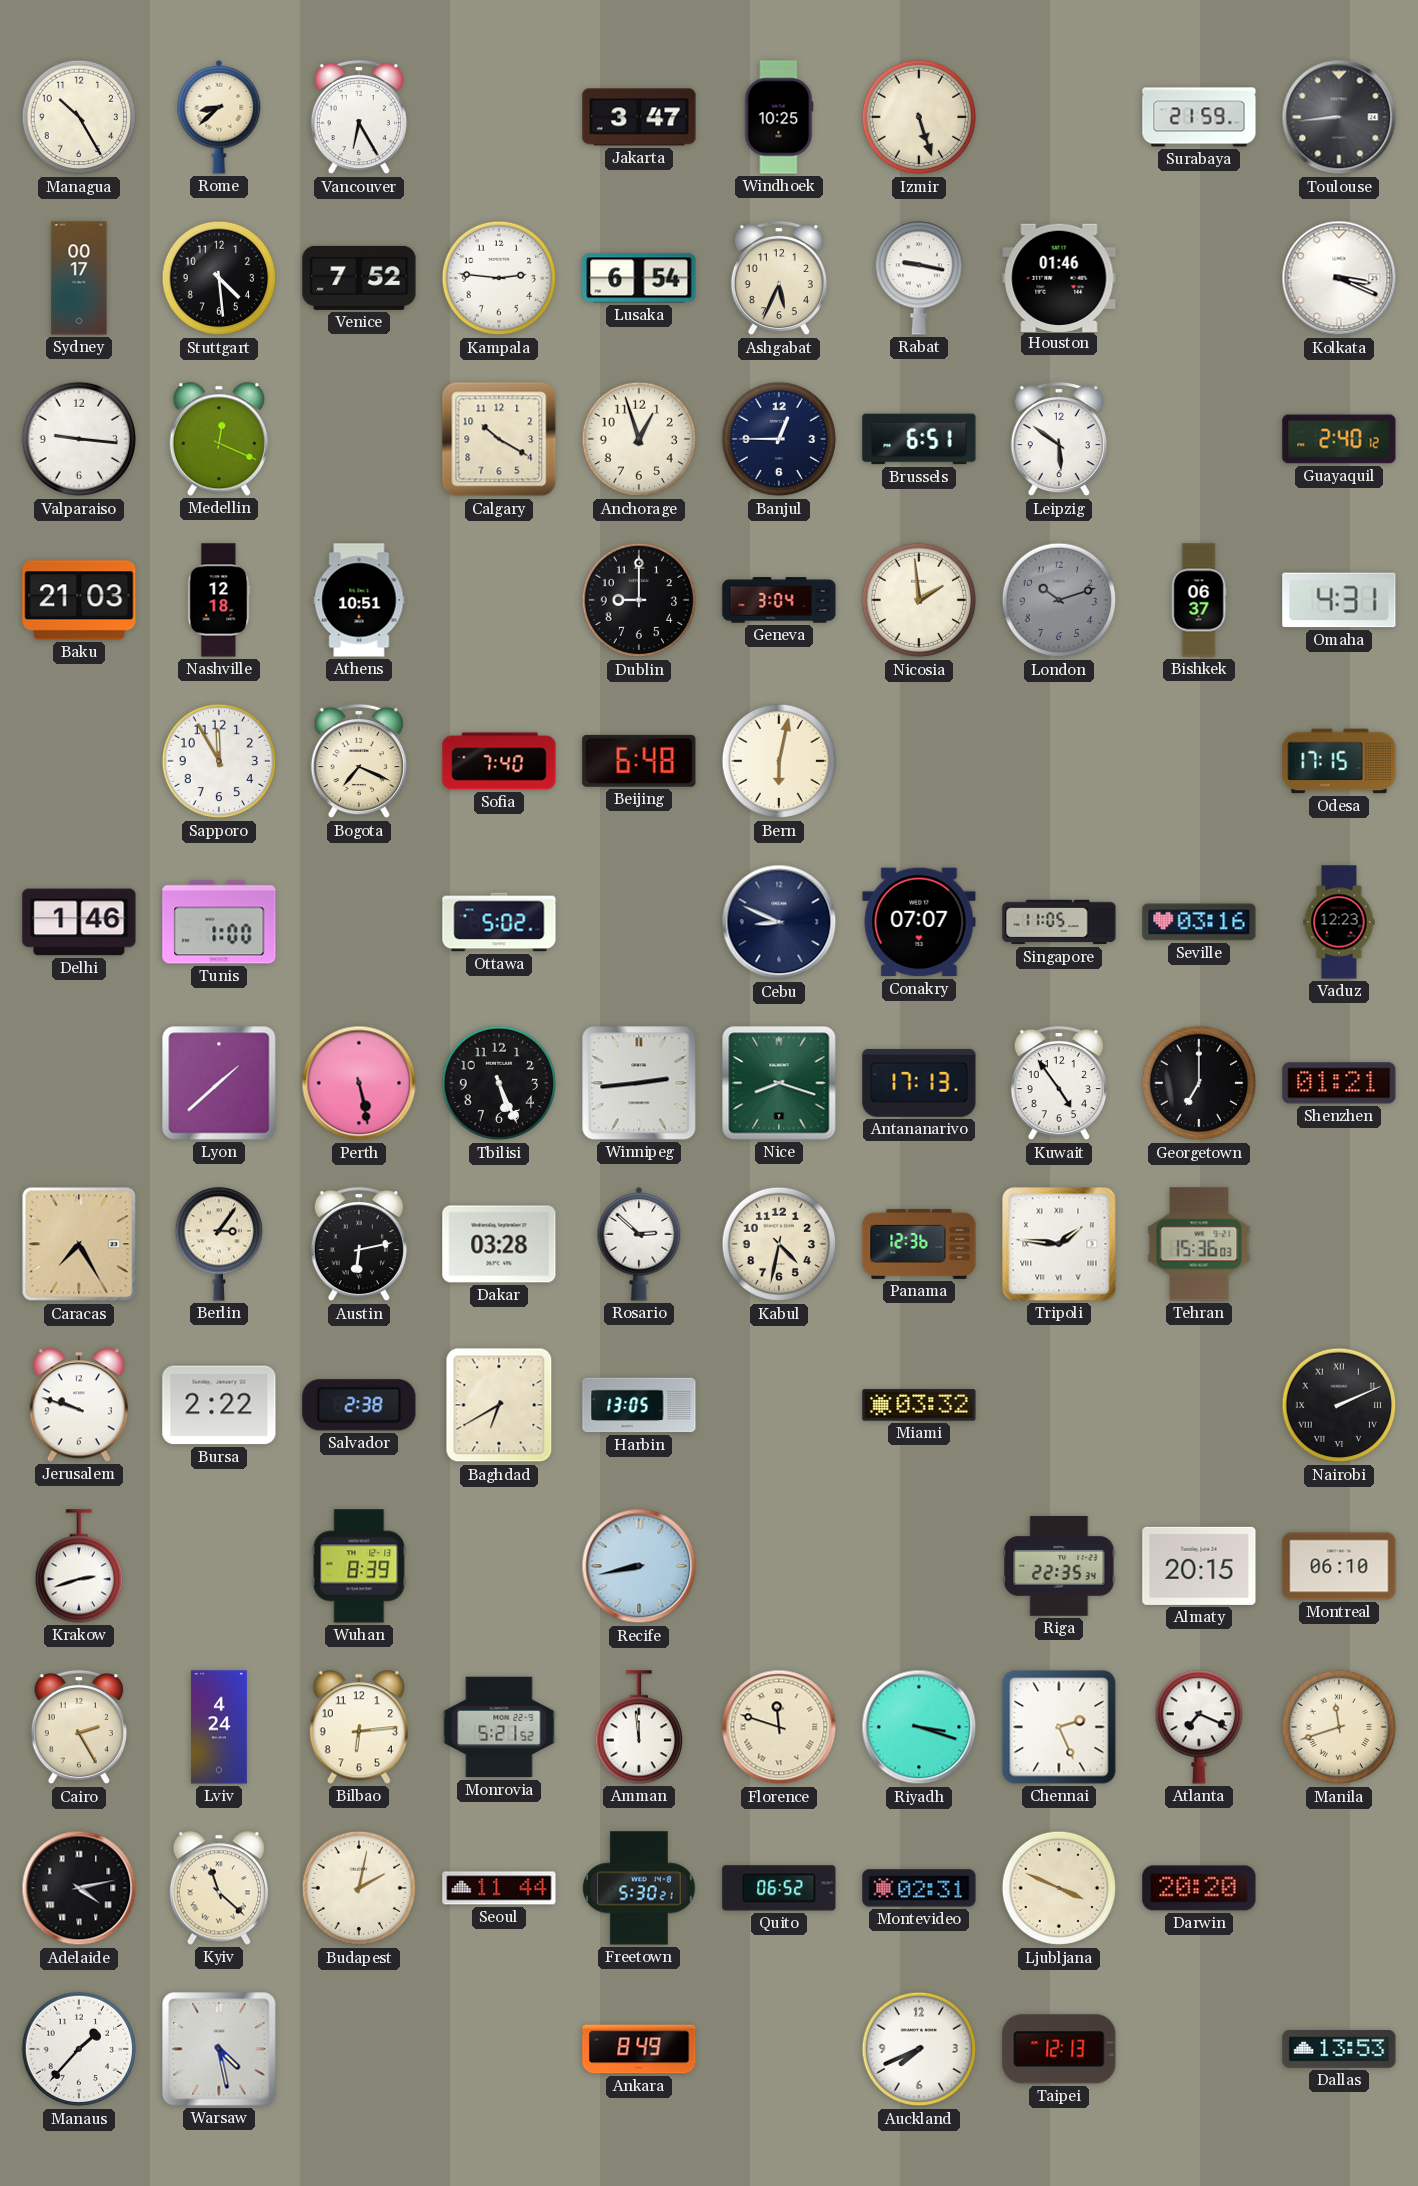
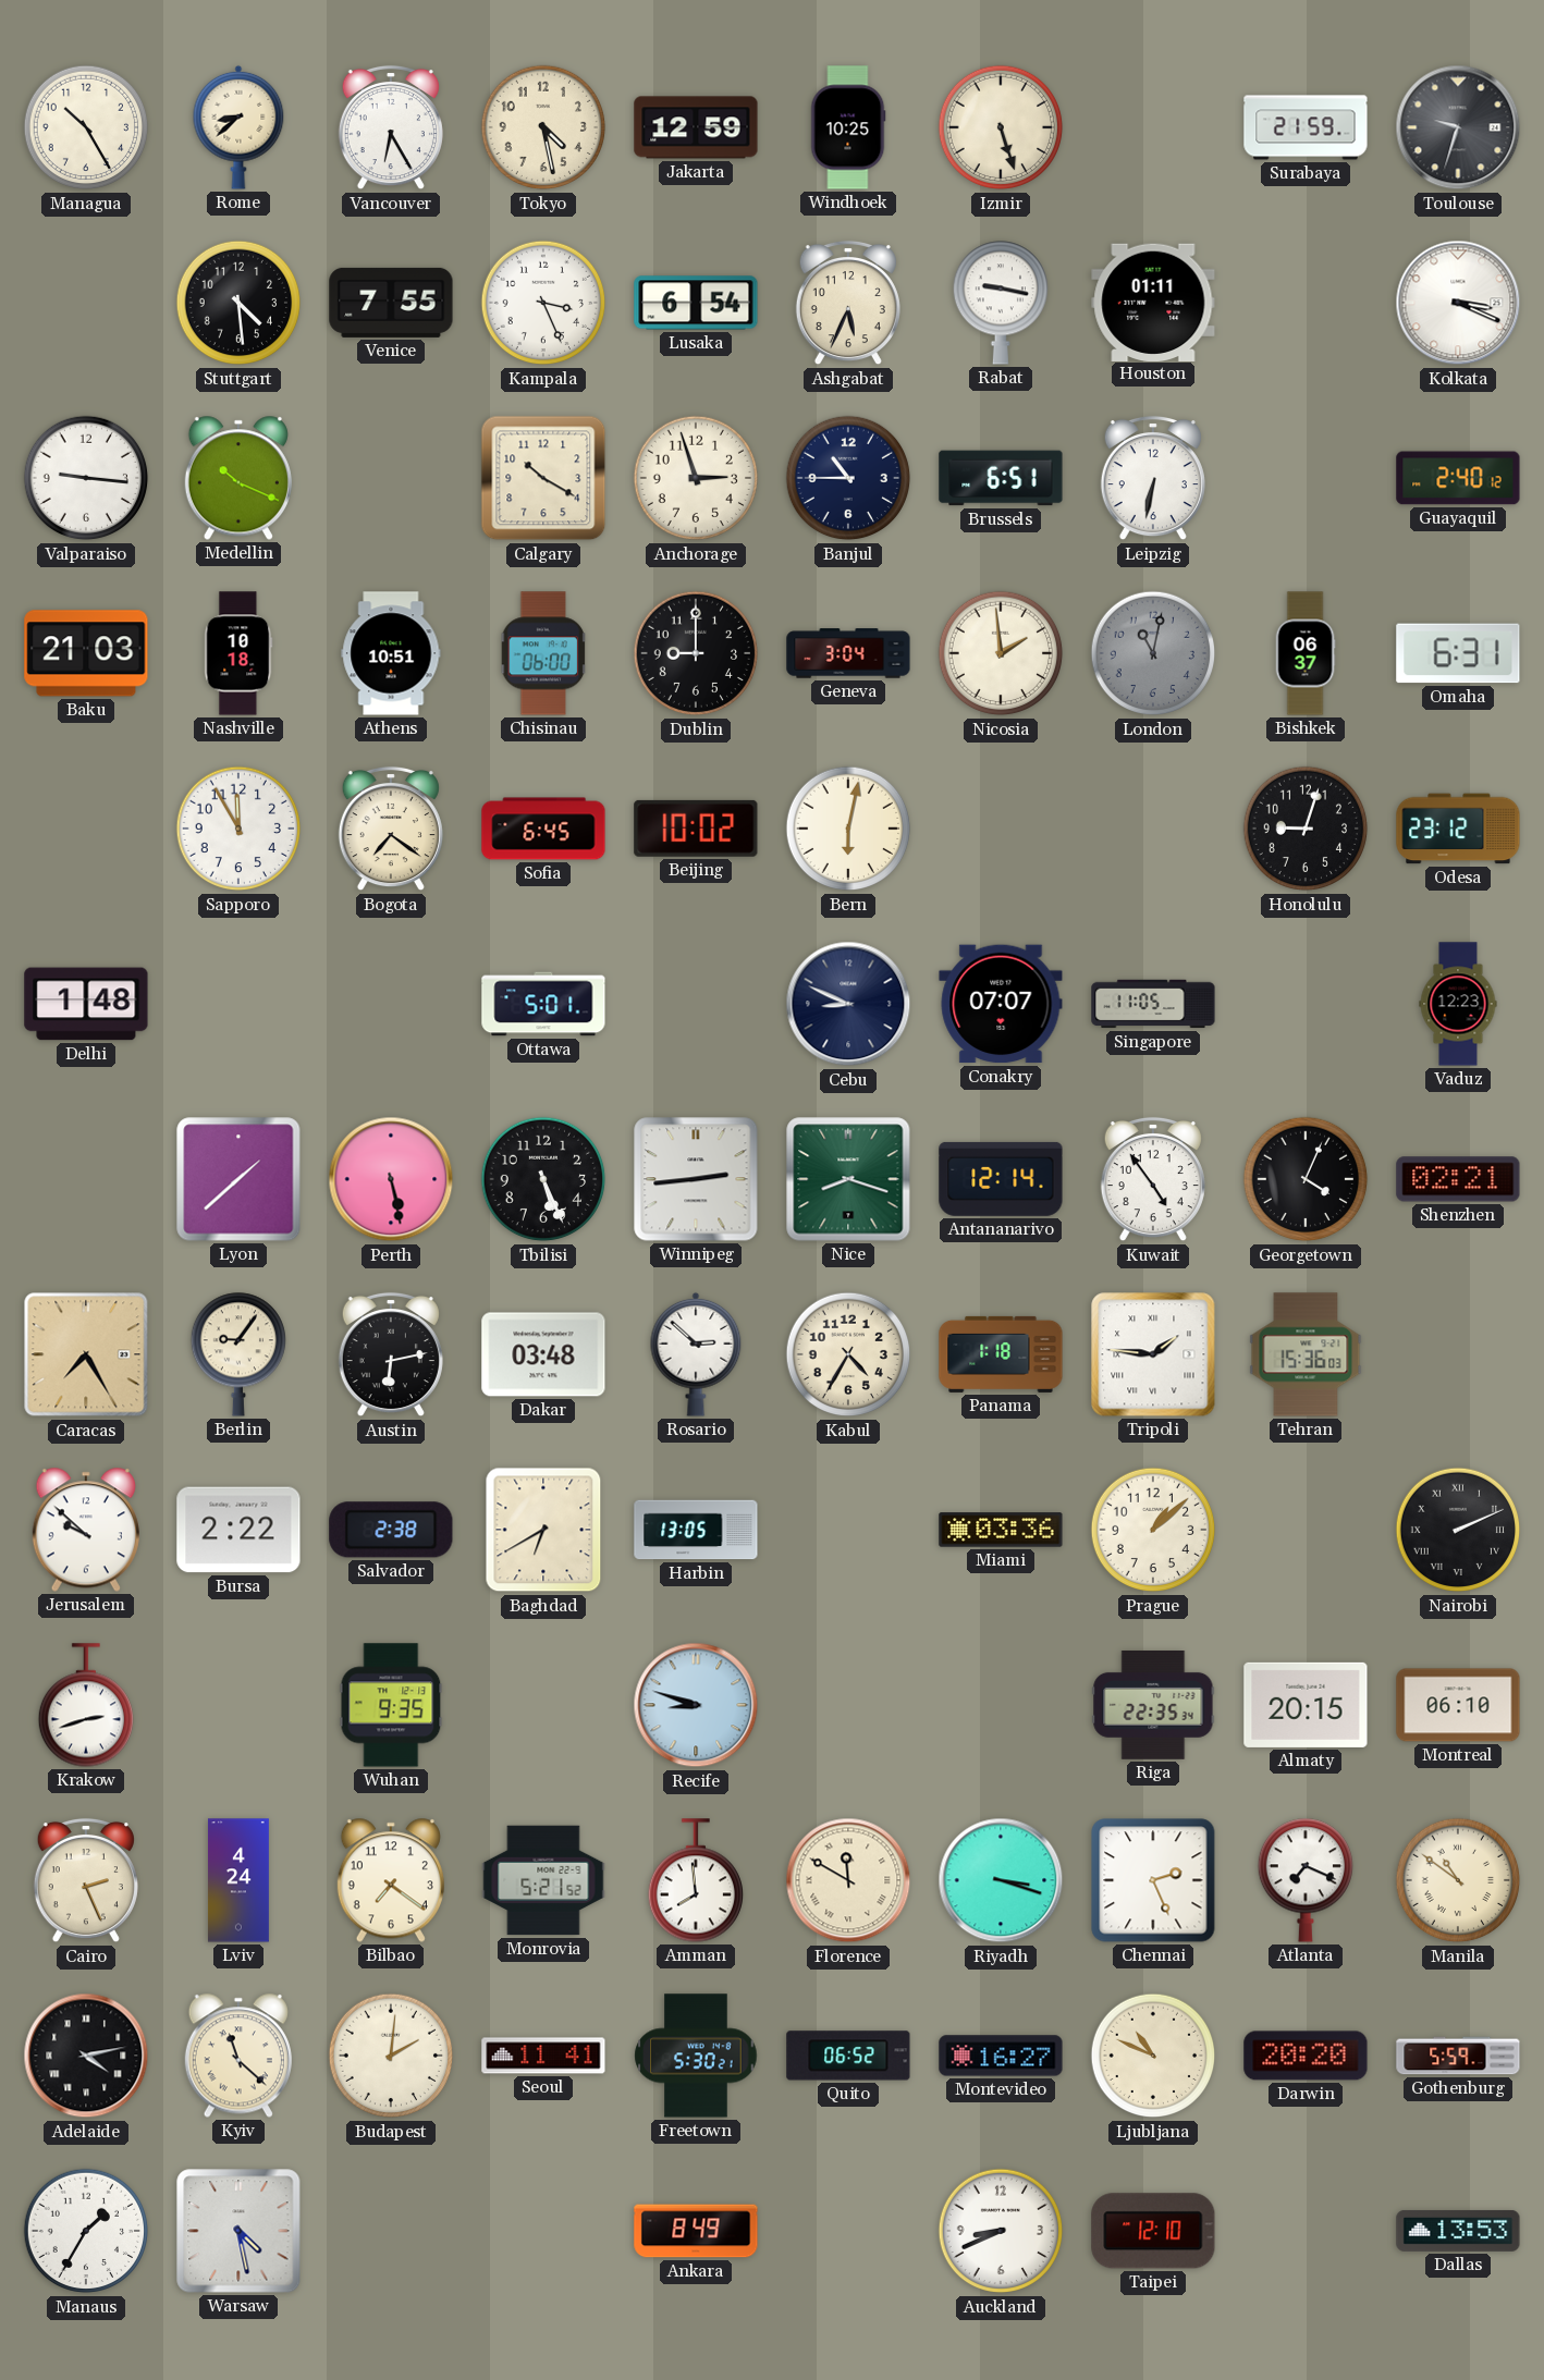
Tokyo: none -> 4:28 (543, 127)
Jakarta: 3:47 -> 12:59 (696, 127)
Toulouse: 8:44 -> 9:33 (1458, 127)
Sydney: 00:17 -> none (79, 278)
Venice: 7:52 -> 7:55 (391, 303)
Kampala: 2:46 -> 3:26 (543, 303)
Houston: 01:46 -> 01:11 (1153, 302)
Medellin: 12:19 -> 10:19 (238, 478)
Anchorage: 12:57 -> 2:57 (696, 478)
Banjul: 12:45 -> 10:45 (848, 478)
Leipzig: 5:51 -> 6:32 (1153, 478)
Nashville: 12:18 -> 10:18 (238, 653)
Chisinau: none -> 06:00 (543, 653)
London: 10:12 -> 11:02 (1153, 653)
Omaha: 4:31 -> 6:31 (1458, 653)
Bogota: 7:19 -> 7:21 (391, 829)
Sofia: 7:40 -> 6:45 (543, 829)
Beijing: 6:48 -> 10:02 (696, 829)
Honolulu: none -> 9:03 (1306, 829)
Odesa: 17:15 -> 23:12 (1458, 829)
Delhi: 1:46 -> 1:48 (86, 1004)
Tunis: 1:00 -> none (219, 922)
Ottawa: 5:02 -> 5:01 (543, 1004)
Seville: 03:16 -> none (1199, 922)
Antananarivo: 17:13 -> 12:14 (1001, 1179)
Georgetown: 7:00 -> 4:04 (1306, 1179)
Shenzhen: 01:21 -> 02:21 (1458, 1179)
Berlin: 3:06 -> 9:06 (237, 1354)
Dakar: 03:28 -> 03:48 (543, 1354)
Kabul: 4:32 -> 4:35 (848, 1354)
Panama: 12:36 -> 1:18 (1001, 1354)
Jerusalem: 9:48 -> 9:52 (86, 1530)
Miami: 03:32 -> 03:36 (1001, 1530)
Prague: none -> 1:08 (1153, 1530)
Wuhan: 8:39 -> 9:35 (391, 1705)
Recife: 8:43 -> 8:48 (696, 1705)
Cairo: 2:25 -> 2:26 (86, 1880)
Bilbao: 6:14 -> 7:21 (391, 1880)
Amman: 11:59 -> 7:59 (695, 1880)
Florence: 11:48 -> 11:50 (848, 1880)
Manila: 11:42 -> 10:51 (1458, 1880)
Budapest: 2:02 -> 2:01 (391, 2056)
Seoul: 11:44 -> 11:41 (543, 2056)
Montevideo: 02:31 -> 16:27 (1001, 2056)
Ljubljana: 3:49 -> 10:49 (1153, 2056)
Gothenburg: none -> 5:59 (1458, 2056)
Manaus: 1:37 -> 1:35 (86, 2231)
Auckland: 7:41 -> 8:41 (1001, 2231)
Taipei: 12:13 -> 12:10 (1153, 2231)
